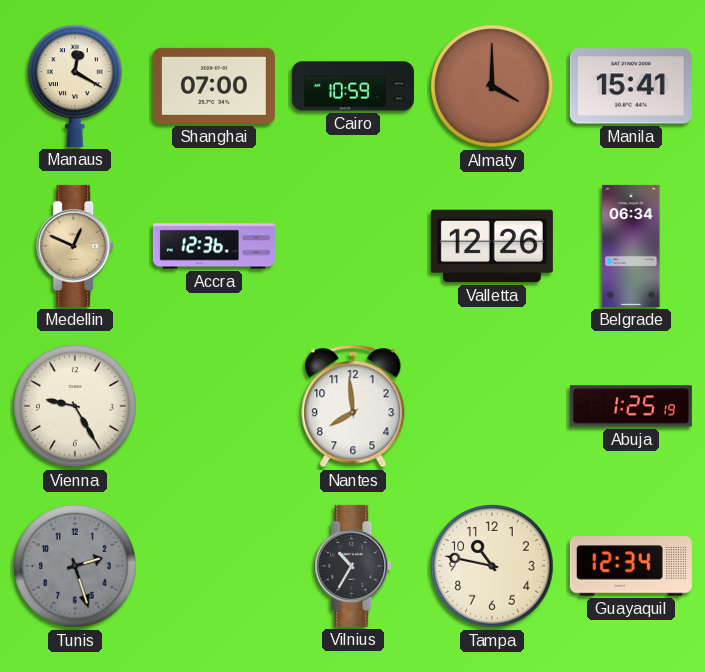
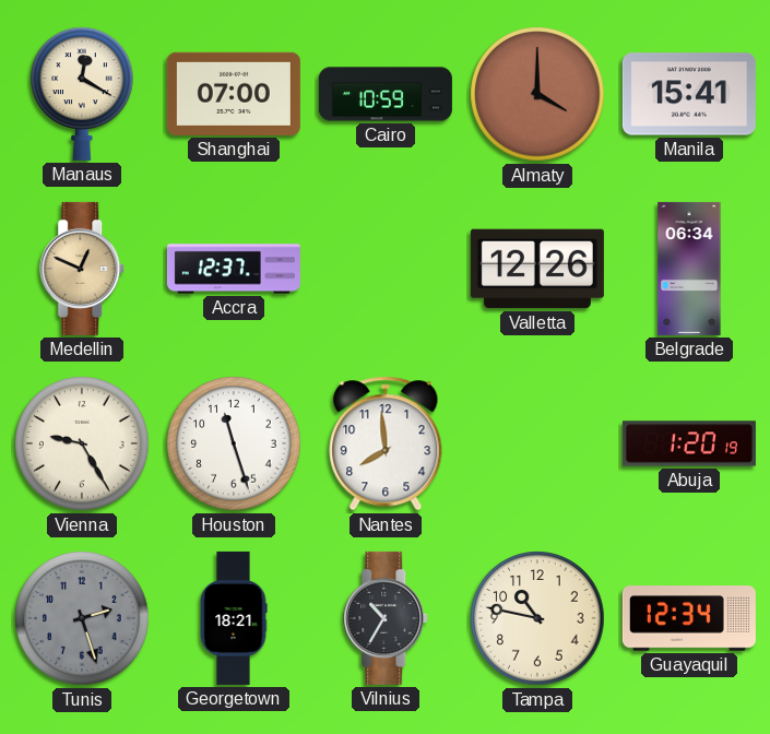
Accra: 12:36 -> 12:37 (234, 269)
Houston: none -> 11:27 (234, 443)
Abuja: 1:25 -> 1:20 (689, 443)
Georgetown: none -> 18:21 (234, 618)
